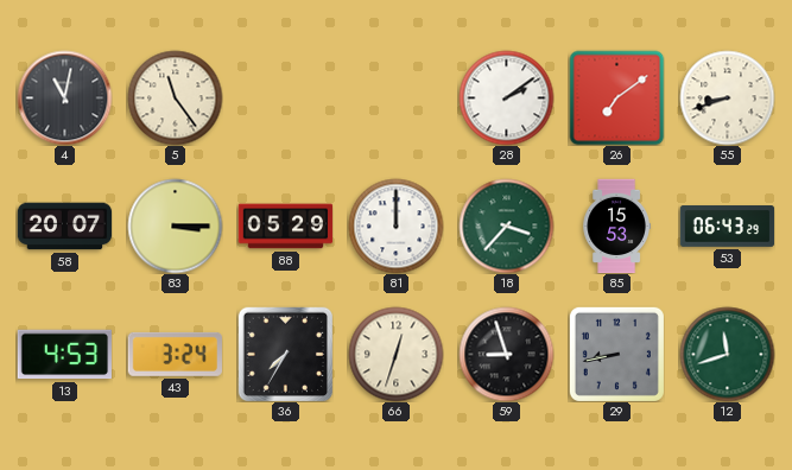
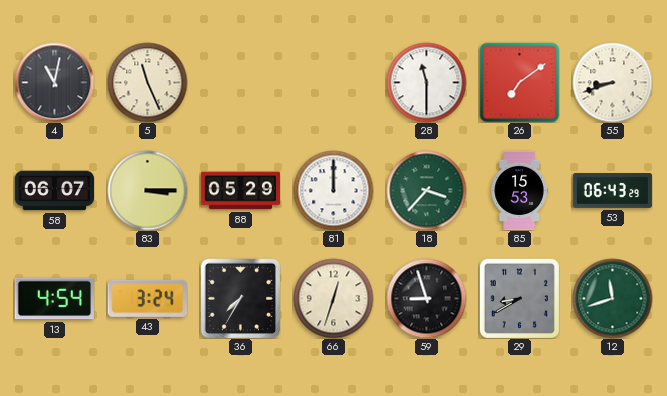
5: 11:24 -> 11:26 (147, 82)
28: 2:09 -> 11:30 (426, 82)
58: 20:07 -> 06:07 (54, 191)
13: 4:53 -> 4:54 (54, 299)
29: 8:43 -> 8:40 (519, 298)
